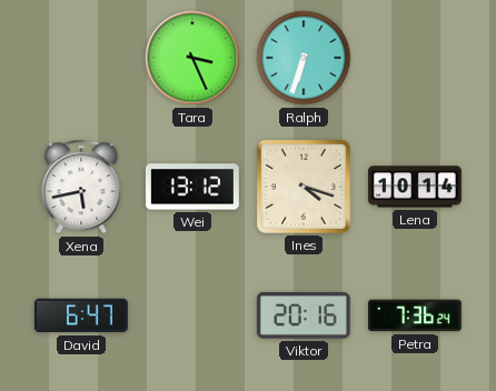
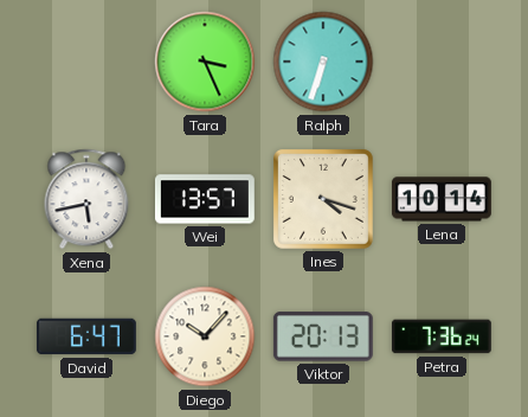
Wei: 13:12 -> 13:57 (205, 199)
Diego: none -> 10:07 (205, 336)
Viktor: 20:16 -> 20:13 (323, 336)
